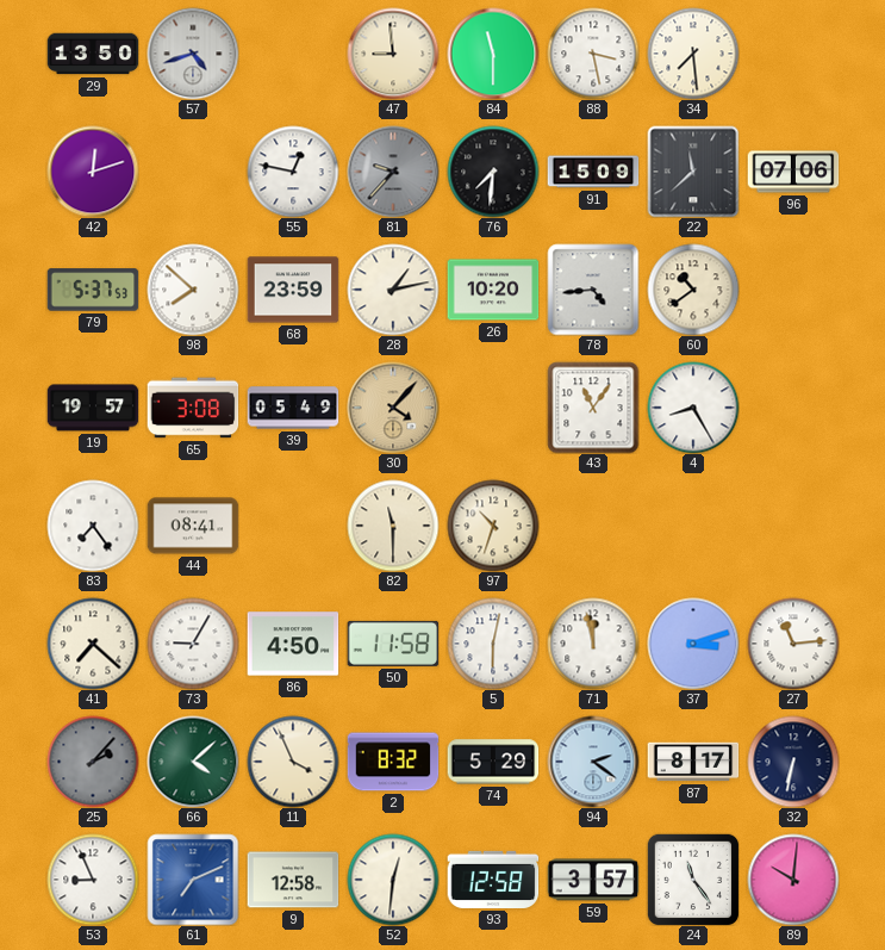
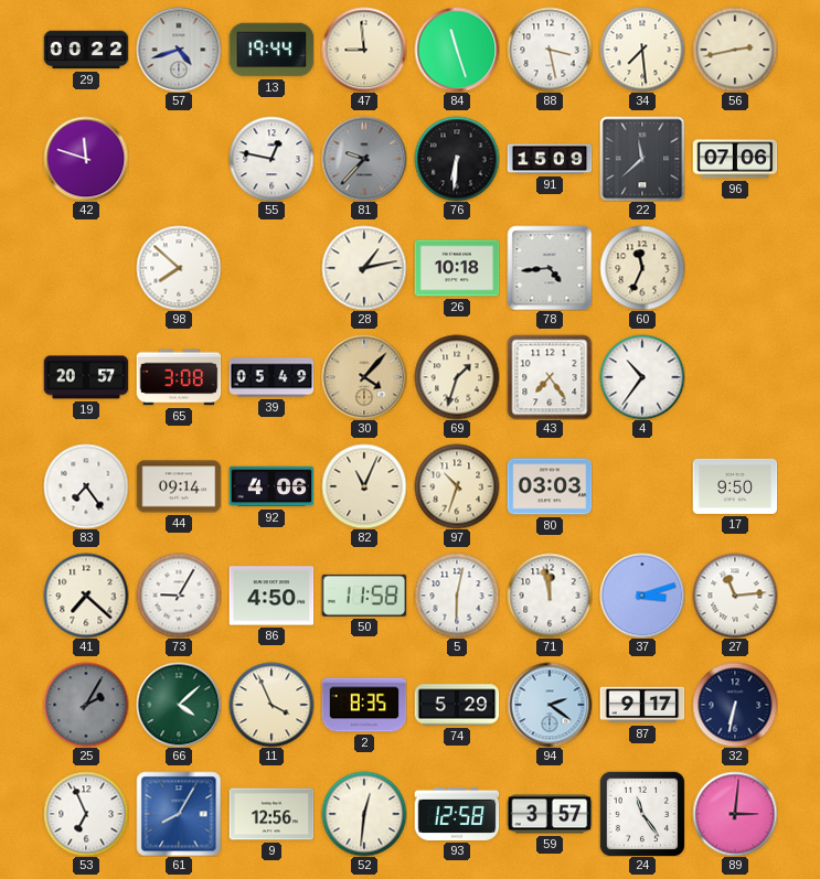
29: 13:50 -> 00:22 (86, 50)
13: none -> 19:44 (271, 50)
84: 11:30 -> 11:27 (457, 50)
56: none -> 2:43 (735, 50)
42: 12:12 -> 11:48 (86, 159)
76: 7:31 -> 6:31 (457, 159)
79: 5:37 -> none (93, 290)
68: 23:59 -> none (293, 290)
26: 10:20 -> 10:18 (457, 268)
60: 10:39 -> 11:34 (642, 268)
19: 19:57 -> 20:57 (86, 377)
69: none -> 1:33 (457, 377)
43: 11:06 -> 7:24 (550, 377)
4: 8:25 -> 10:36 (642, 377)
44: 08:41 -> 09:14 (179, 486)
92: none -> 4:06 (271, 486)
82: 11:30 -> 11:04 (364, 486)
80: none -> 03:03 (550, 486)
17: none -> 9:50 (735, 486)
25: 2:07 -> 2:05 (86, 705)
2: 8:32 -> 8:35 (364, 705)
87: 8:17 -> 9:17 (642, 705)
53: 8:56 -> 6:56 (86, 814)
61: 7:11 -> 8:05 (179, 814)
9: 12:58 -> 12:56 (271, 814)
89: 10:01 -> 3:01 (735, 814)
